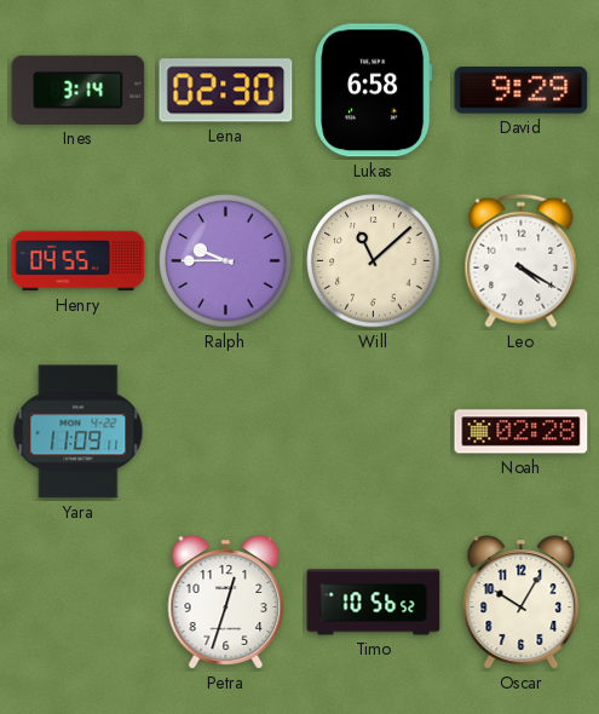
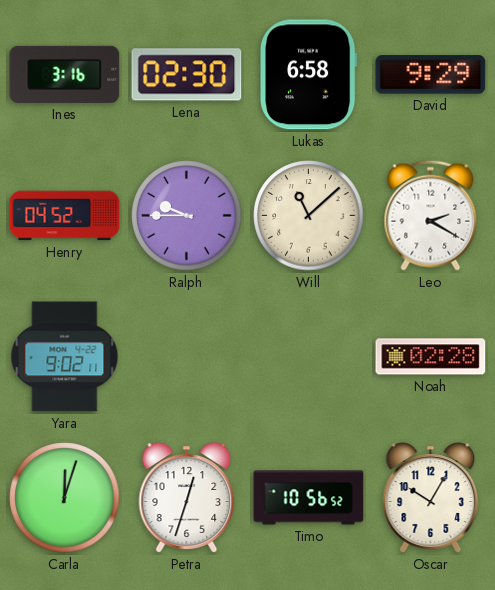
Ines: 3:14 -> 3:16 (65, 74)
Henry: 04:55 -> 04:52 (65, 216)
Leo: 4:20 -> 2:20 (431, 215)
Yara: 11:09 -> 9:02 (65, 357)
Carla: none -> 12:03 (65, 498)
